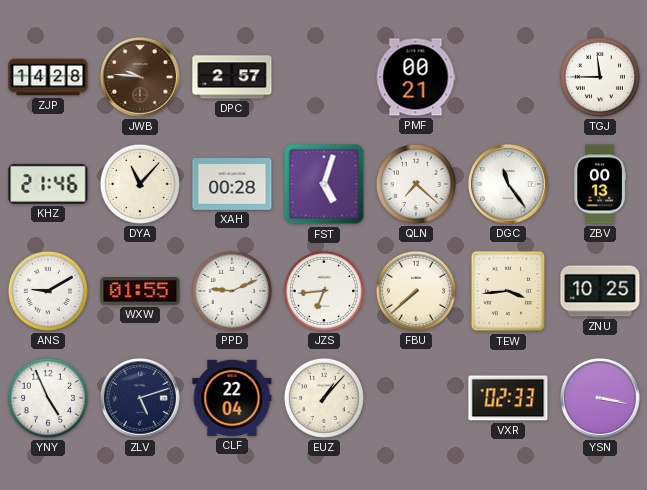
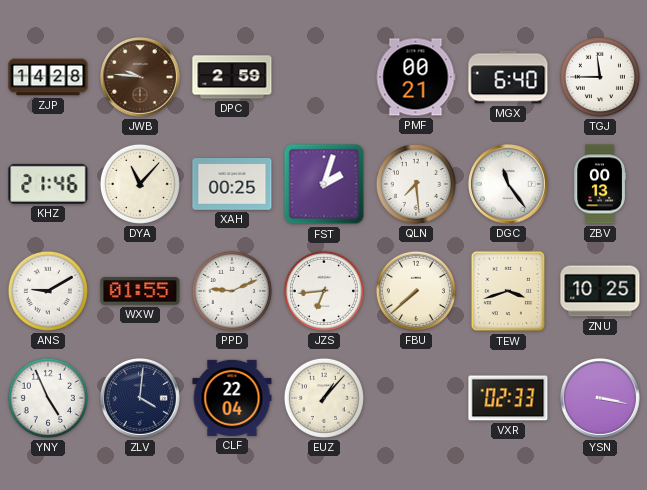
DPC: 2:57 -> 2:59 (232, 77)
MGX: none -> 6:40 (508, 77)
XAH: 00:28 -> 00:25 (232, 185)
FST: 5:03 -> 2:03 (324, 184)
QLN: 7:22 -> 7:29 (416, 184)
TEW: 3:44 -> 3:42 (508, 291)
ZLV: 5:12 -> 4:01 (141, 399)
